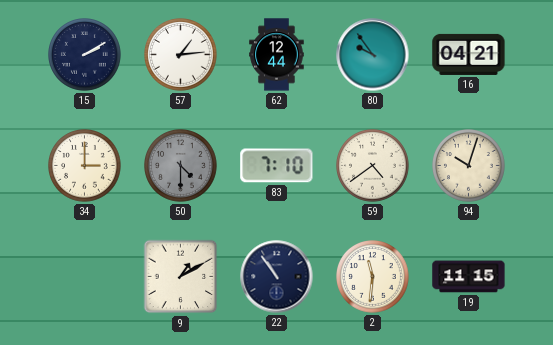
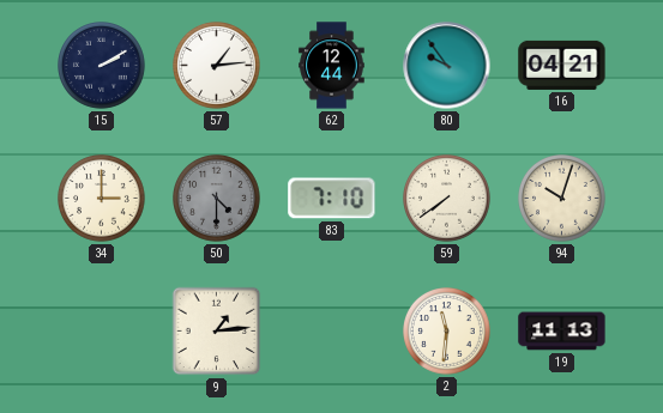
59: 4:39 -> 7:39 (447, 199)
9: 1:10 -> 1:14 (217, 332)
22: 10:54 -> none (277, 277)
19: 11:15 -> 11:13 (562, 332)
